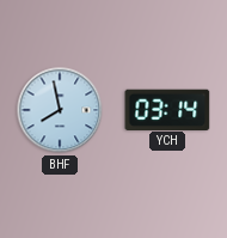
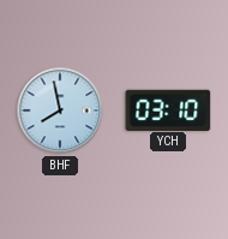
YCH: 03:14 -> 03:10 (168, 109)
